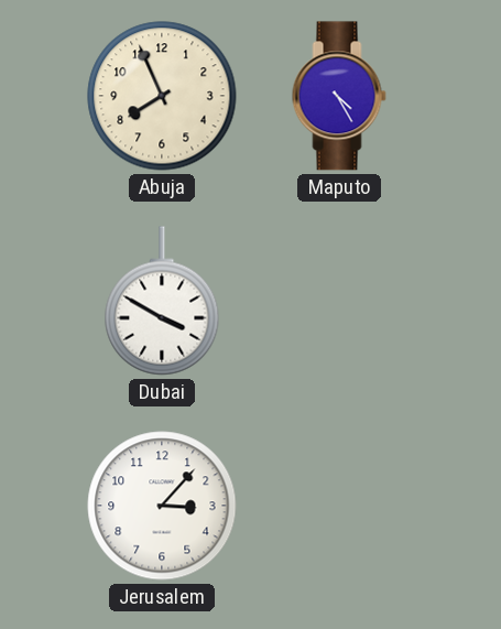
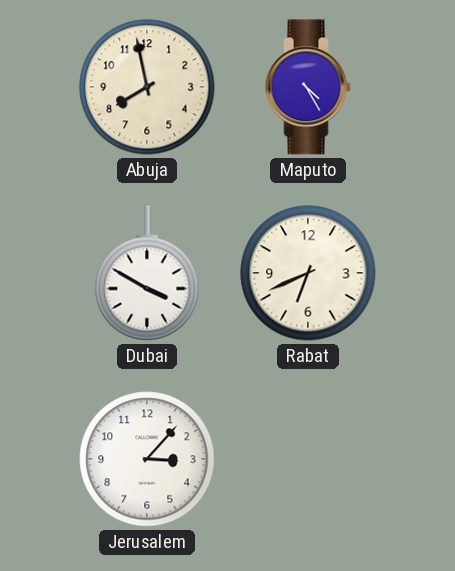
Abuja: 7:56 -> 7:58 (147, 87)
Rabat: none -> 6:41 (308, 273)
